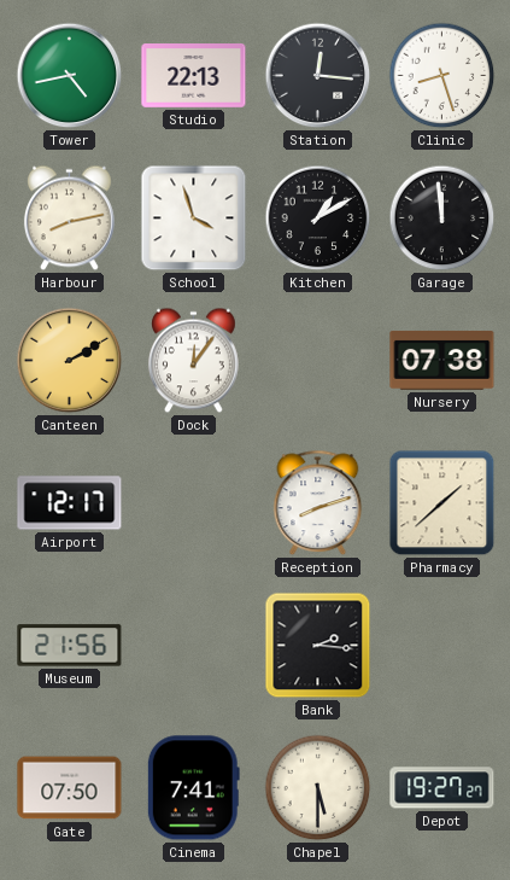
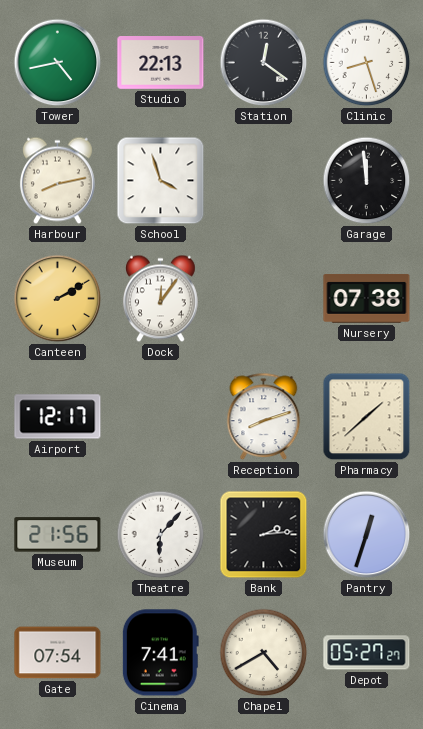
Station: 12:16 -> 12:21 (264, 63)
Kitchen: 1:10 -> none (318, 218)
Theatre: none -> 6:07 (161, 535)
Bank: 2:16 -> 2:14 (264, 535)
Pantry: none -> 12:33 (367, 535)
Gate: 07:50 -> 07:54 (58, 653)
Chapel: 5:30 -> 4:40 (264, 653)
Depot: 19:27 -> 05:27 (367, 653)
